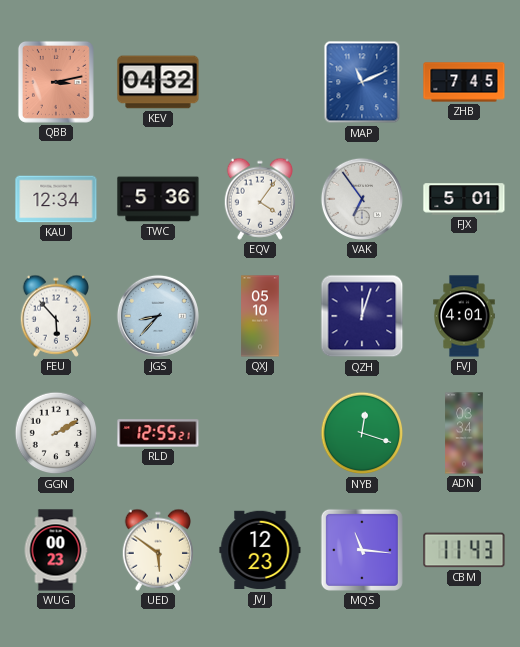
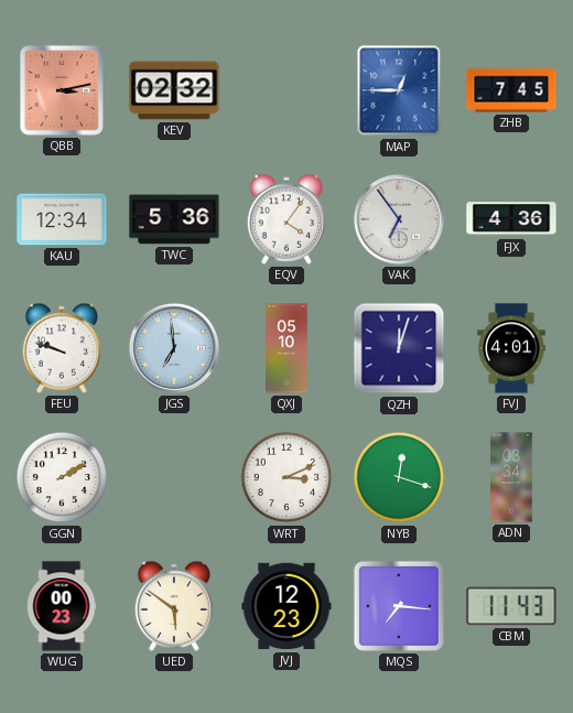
KEV: 04:32 -> 02:32 (174, 90)
MAP: 11:11 -> 12:45 (399, 90)
FJX: 5:01 -> 4:36 (511, 219)
FEU: 5:53 -> 9:48 (62, 348)
JGS: 8:37 -> 6:59 (174, 348)
RLD: 12:55 -> none (158, 433)
WRT: none -> 3:11 (286, 477)
MQS: 11:16 -> 7:16 (399, 606)
